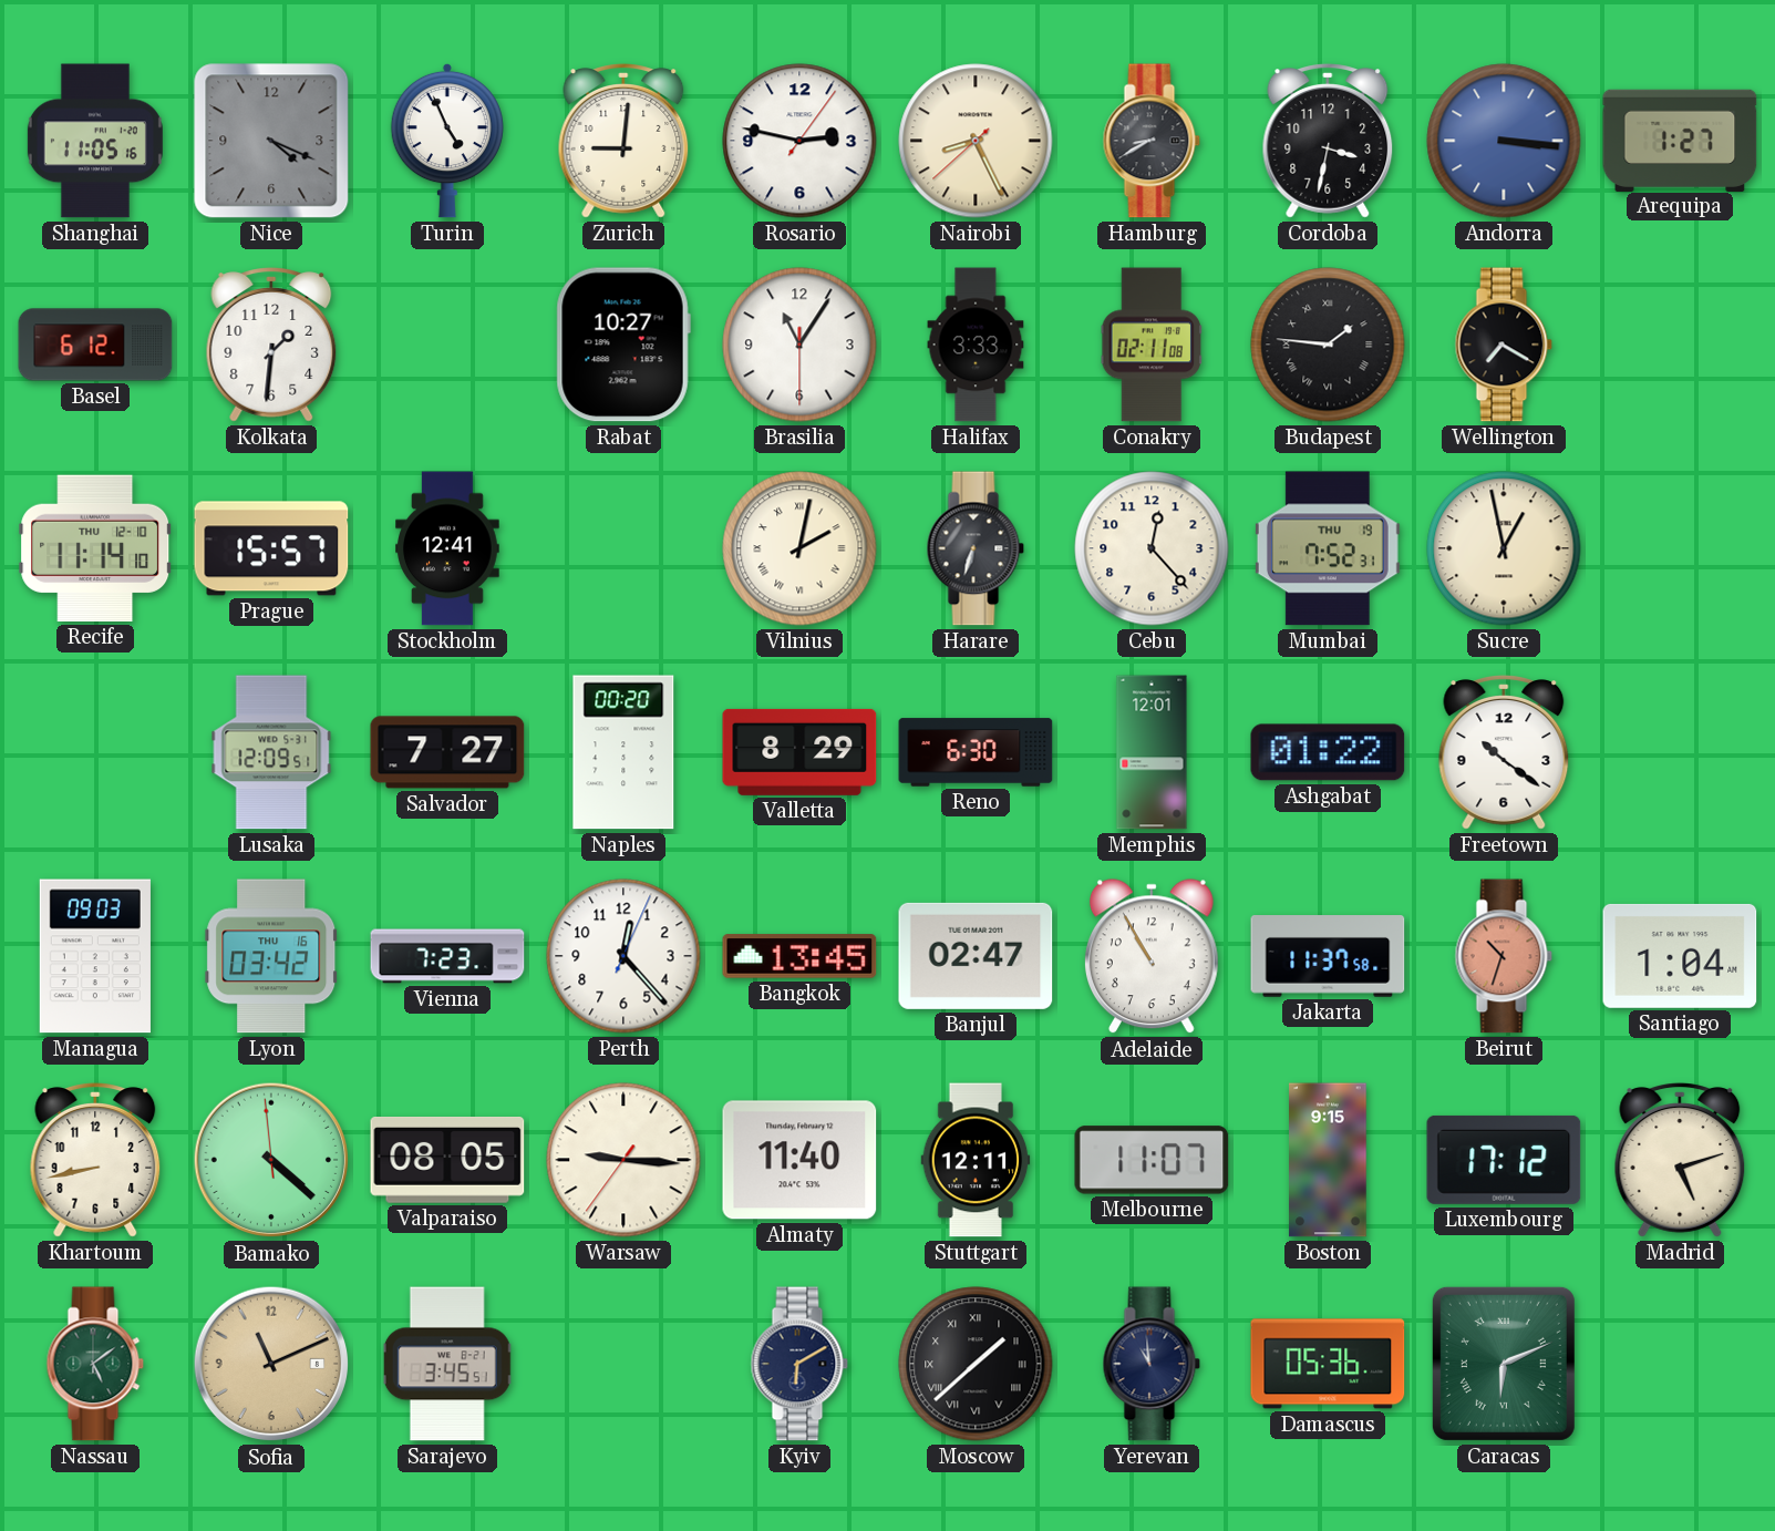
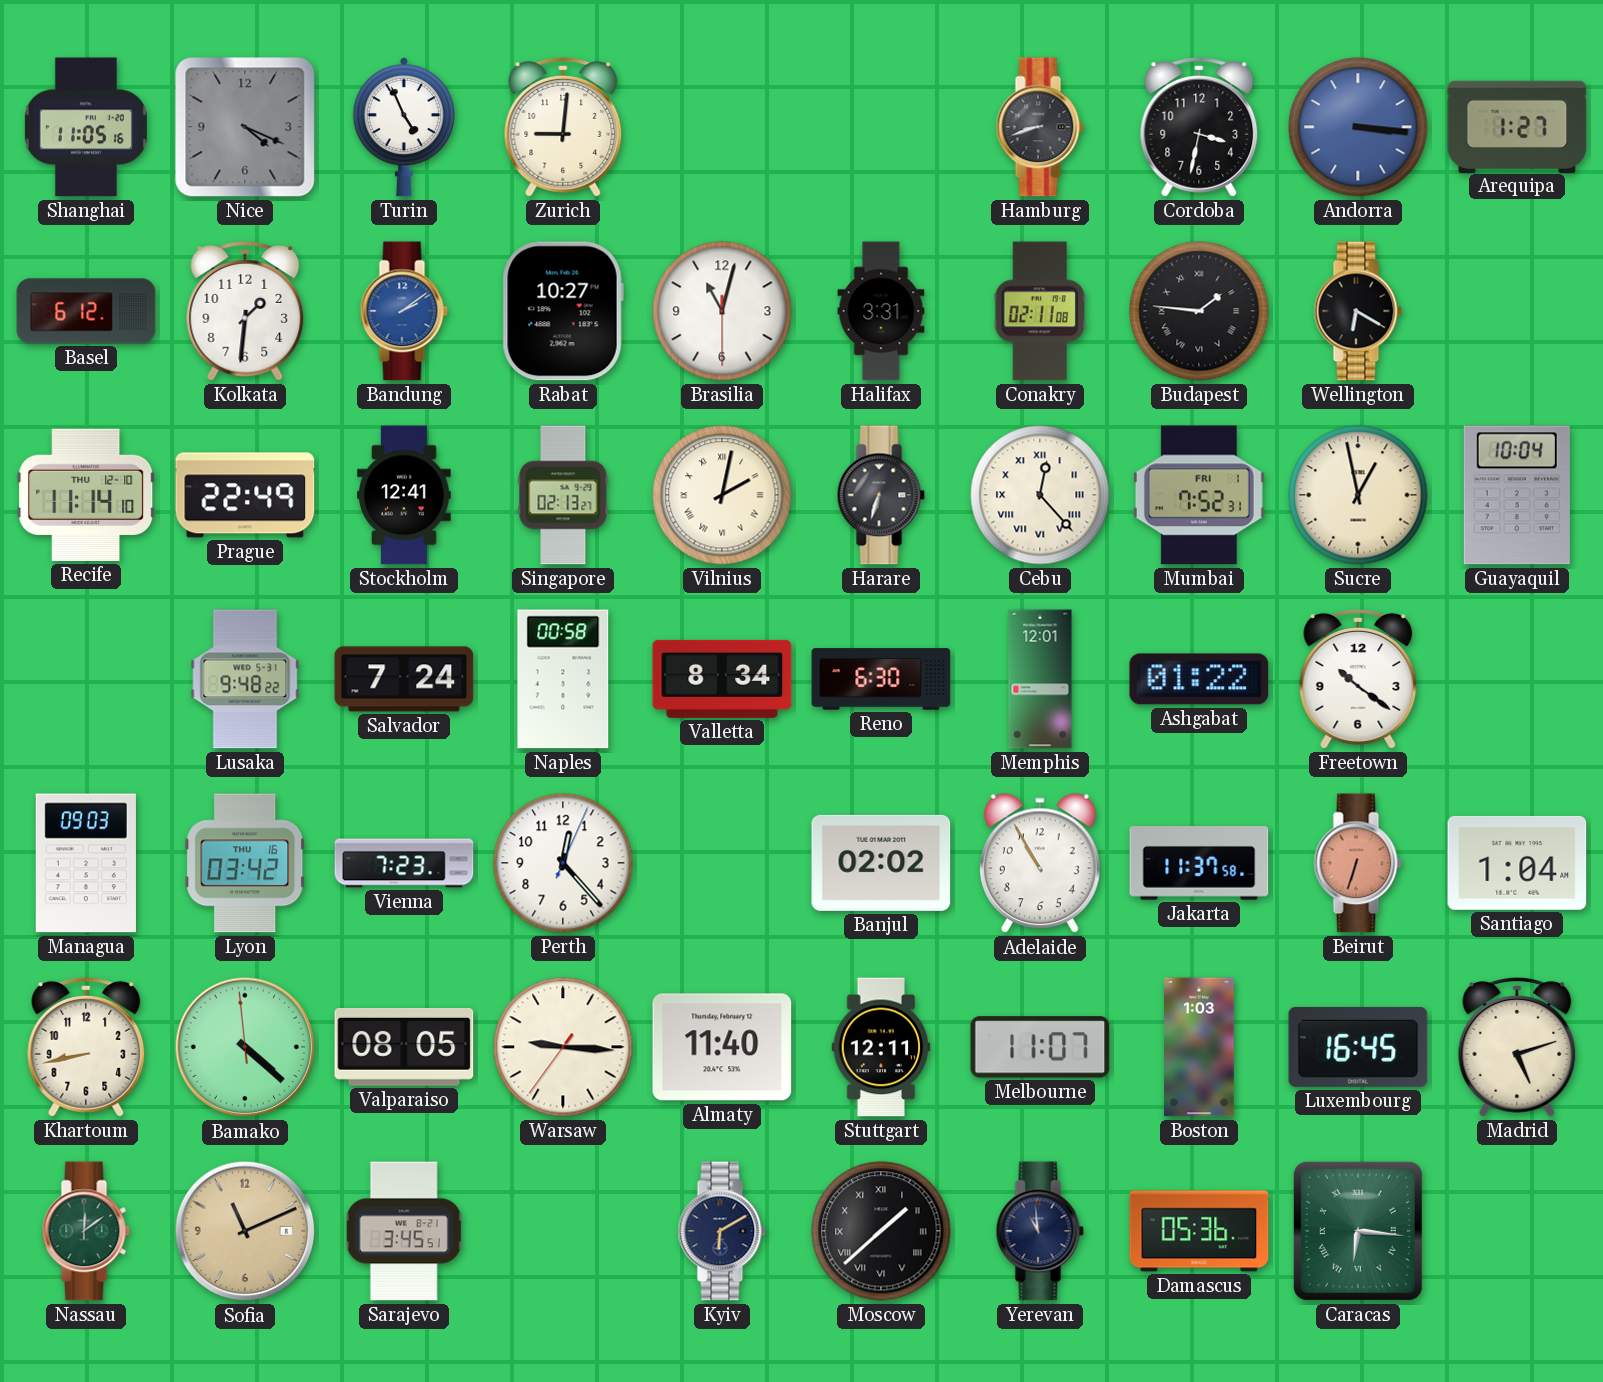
Rosario: 2:47 -> none (799, 141)
Nairobi: 8:25 -> none (976, 141)
Hamburg: 8:40 -> 8:42 (1040, 127)
Bandung: none -> 2:09 (404, 311)
Brasilia: 11:05 -> 11:02 (722, 311)
Halifax: 3:33 -> 3:31 (881, 311)
Wellington: 7:20 -> 6:20 (1358, 311)
Prague: 15:57 -> 22:49 (245, 495)
Singapore: none -> 02:13 (563, 495)
Cebu numerals: Arabic -> Roman (1040, 495)
Mumbai date: THU 19 -> FRI 1 (1199, 495)
Guayaquil: none -> 10:04 (1517, 495)
Lusaka: 12:09 -> 9:48 (245, 679)
Salvador: 7:27 -> 7:24 (404, 679)
Naples: 00:20 -> 00:58 (563, 679)
Valletta: 8:29 -> 8:34 (722, 679)
Bangkok: 13:45 -> none (799, 956)
Banjul: 02:47 -> 02:02 (881, 863)
Beirut: 10:33 -> 6:33 (1358, 863)
Boston: 9:15 -> 1:03 (1199, 1047)
Luxembourg: 17:12 -> 16:45 (1358, 1047)
Nassau: 5:09 -> 12:09 (86, 1231)
Caracas: 6:11 -> 6:16 (1358, 1231)
